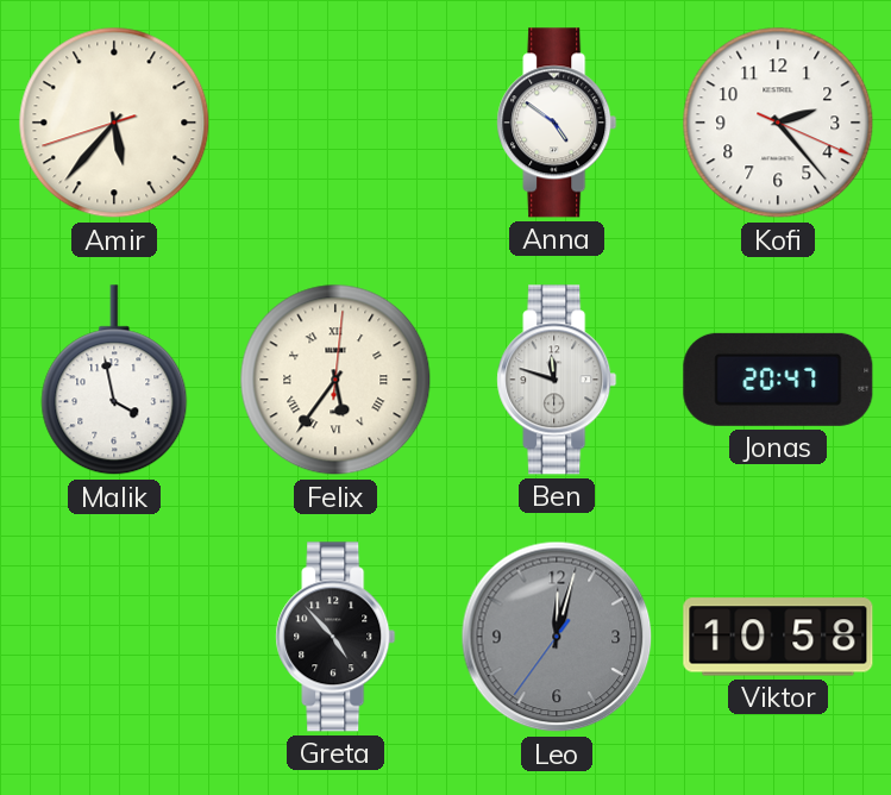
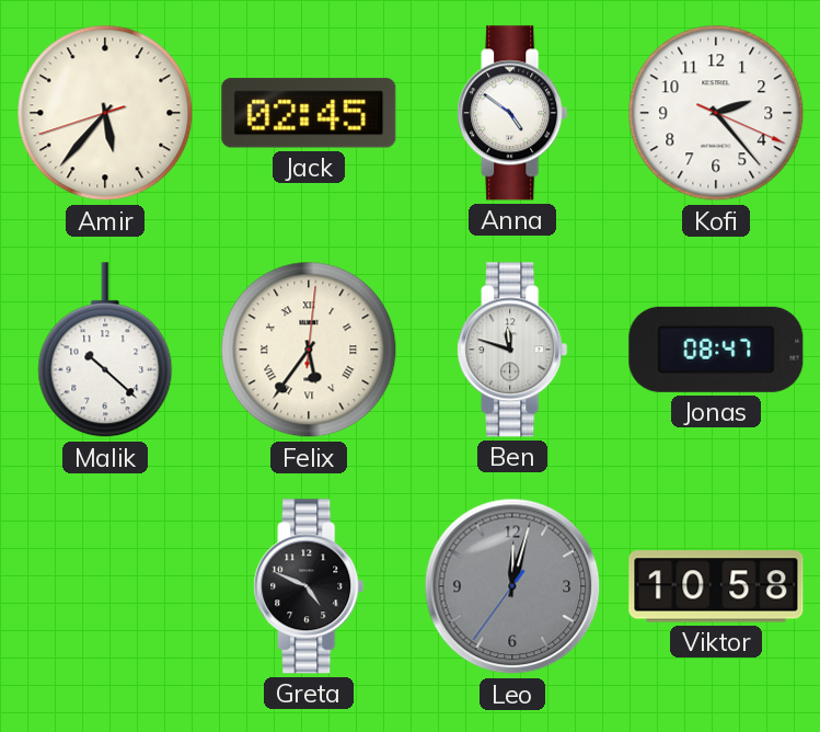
Jack: none -> 02:45 (309, 113)
Malik: 3:58 -> 10:22 (105, 351)
Jonas: 20:47 -> 08:47 (716, 350)
Greta: 4:53 -> 4:49 (309, 586)
